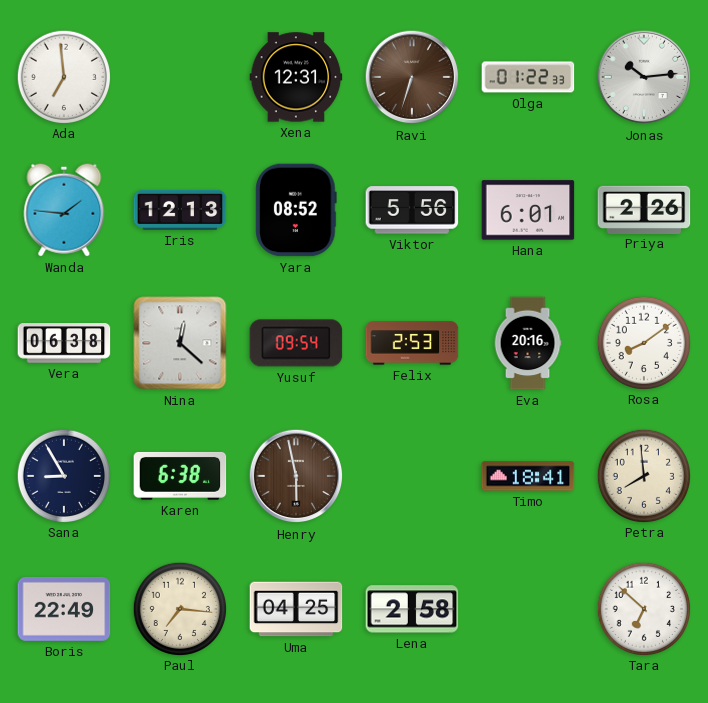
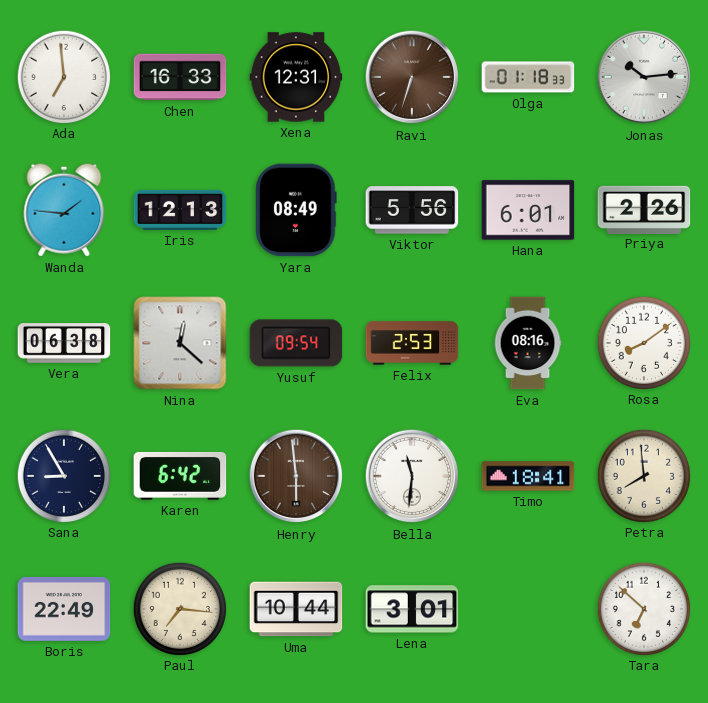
Chen: none -> 16:33 (180, 77)
Olga: 01:22 -> 01:18 (528, 77)
Yara: 08:52 -> 08:49 (296, 210)
Eva: 20:16 -> 08:16 (528, 343)
Karen: 6:38 -> 6:42 (180, 476)
Henry: 5:58 -> 5:59 (296, 476)
Bella: none -> 11:31 (412, 476)
Uma: 04:25 -> 10:44 (296, 609)
Lena: 2:58 -> 3:01 (412, 609)
